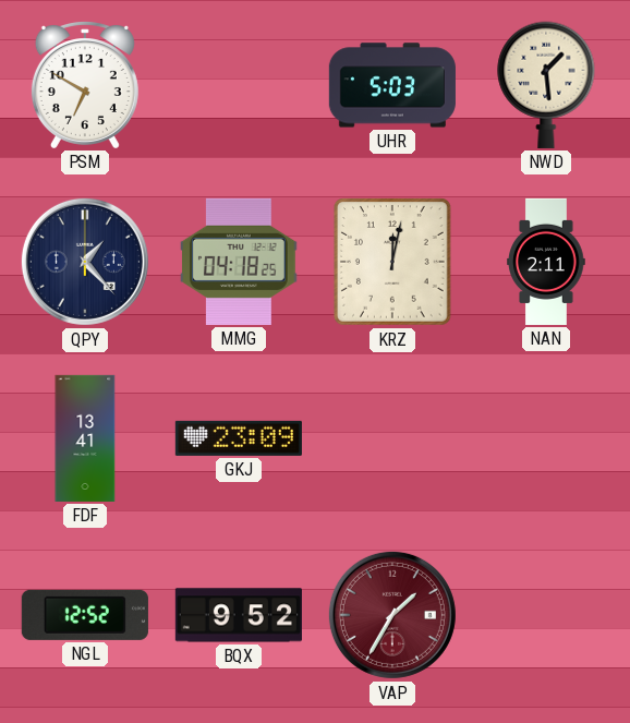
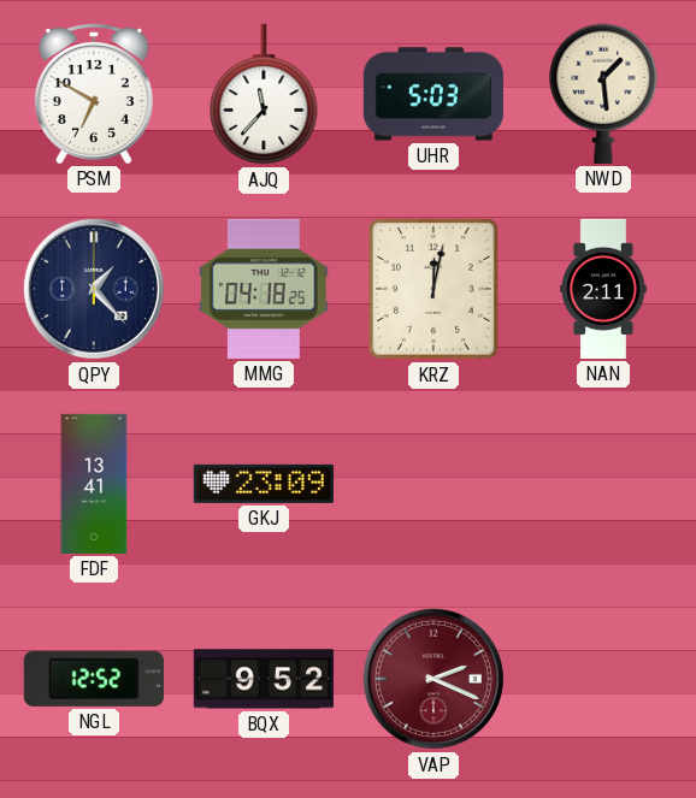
AJQ: none -> 11:37 (264, 94)
VAP: 1:35 -> 2:19 (433, 679)
